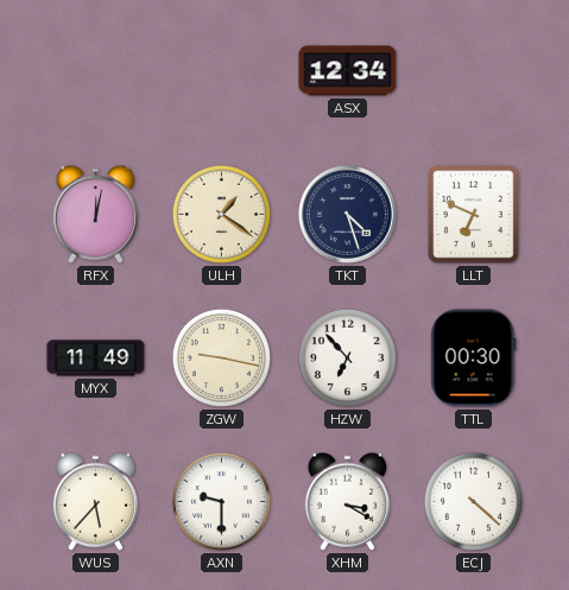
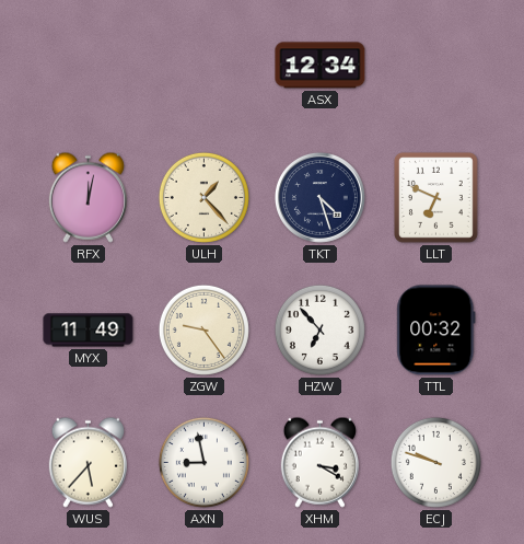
ULH: 1:21 -> 1:23 (203, 197)
ZGW: 9:17 -> 9:24 (203, 329)
TTL: 00:30 -> 00:32 (436, 331)
AXN: 9:30 -> 8:58 (203, 462)
ECJ: 4:22 -> 9:48 (435, 462)
